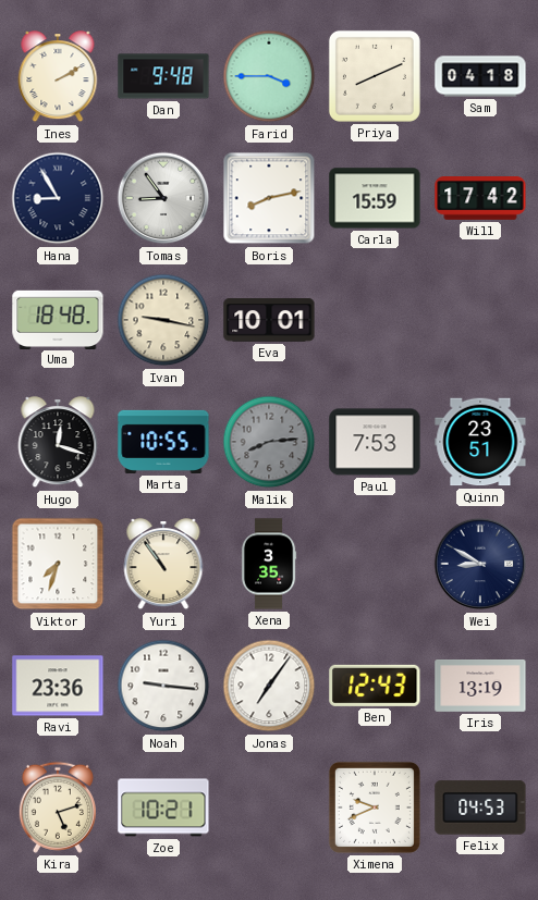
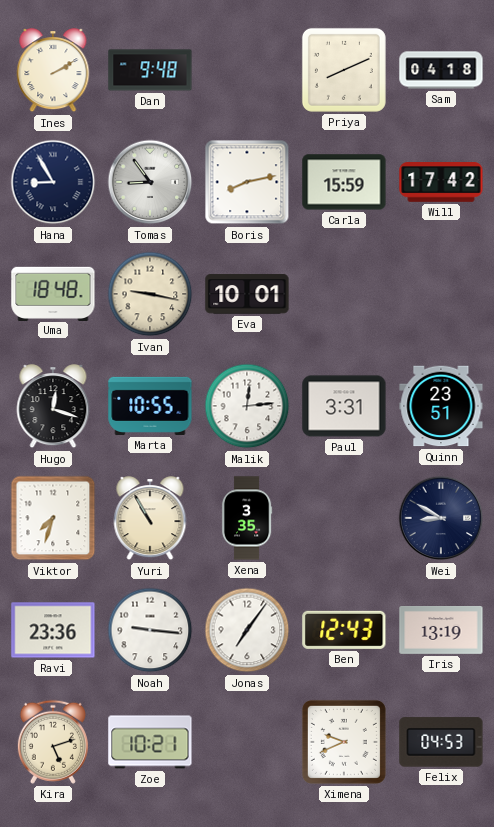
Farid: 3:45 -> none (269, 76)
Malik: 8:14 -> 12:14 (247, 406)
Malik dial: grey -> white (247, 406)
Paul: 7:53 -> 3:31 (344, 406)
Yuri: 10:54 -> 10:55 (150, 519)
